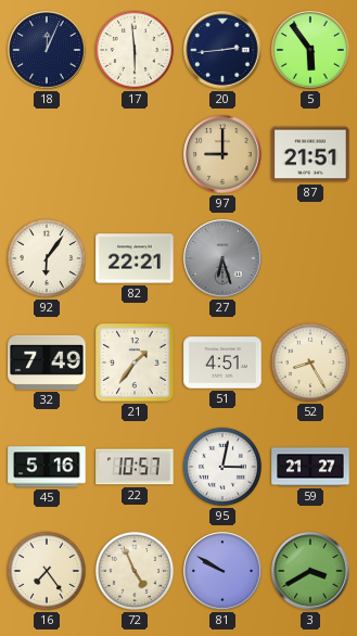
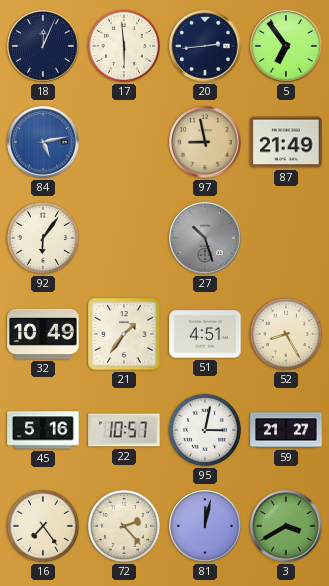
5: 5:54 -> 6:54 (286, 46)
84: none -> 5:13 (43, 142)
97: 9:00 -> 8:58 (205, 142)
87: 21:51 -> 21:49 (286, 142)
82: 22:21 -> none (135, 258)
27: 6:27 -> 10:27 (205, 238)
32: 7:49 -> 10:49 (43, 334)
72: 4:56 -> 2:23 (124, 526)
81: 9:50 -> 12:02 (205, 526)
